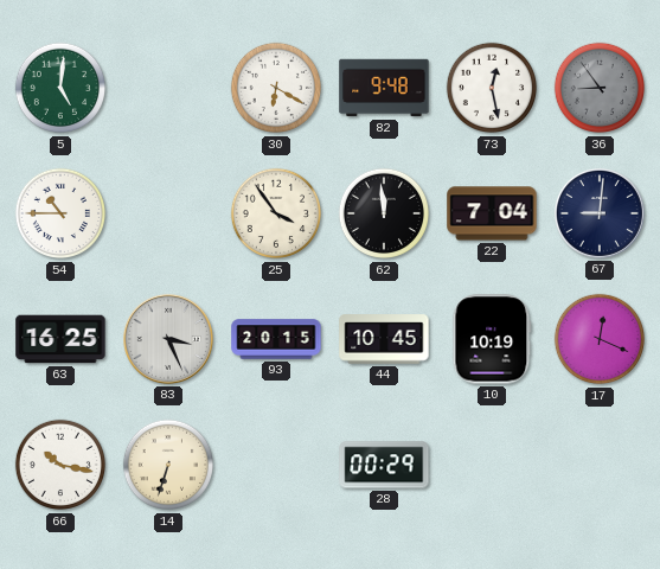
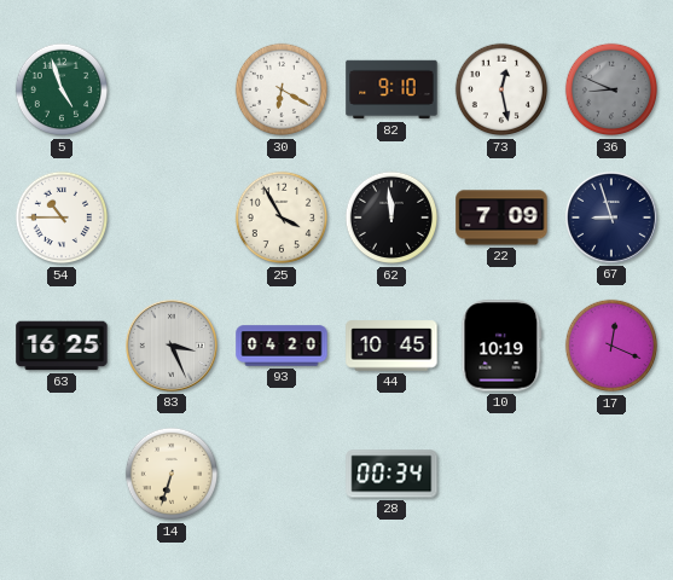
5: 5:01 -> 4:57 (62, 89)
82: 9:48 -> 9:10 (391, 89)
36: 8:54 -> 8:49 (611, 89)
25: 3:54 -> 3:55 (282, 217)
22: 7:04 -> 7:09 (501, 217)
67: 9:01 -> 8:57 (611, 217)
93: 20:15 -> 04:20 (282, 346)
66: 10:17 -> none (60, 465)
28: 00:29 -> 00:34 (391, 474)
